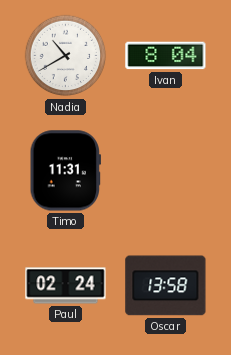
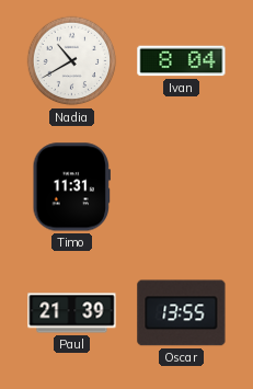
Paul: 02:24 -> 21:39 (72, 313)
Oscar: 13:58 -> 13:55 (182, 313)
